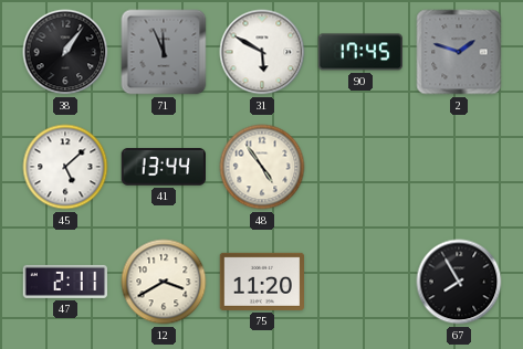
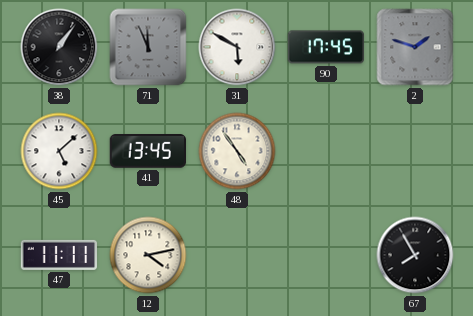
41: 13:44 -> 13:45 (147, 152)
47: 2:11 -> 11:11 (59, 255)
12: 3:40 -> 4:13 (148, 255)
75: 11:20 -> none (262, 282)
